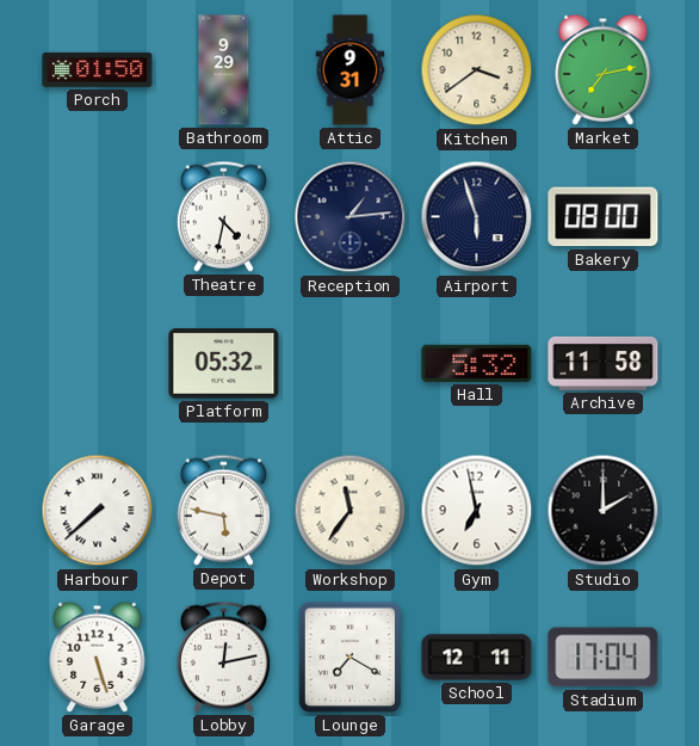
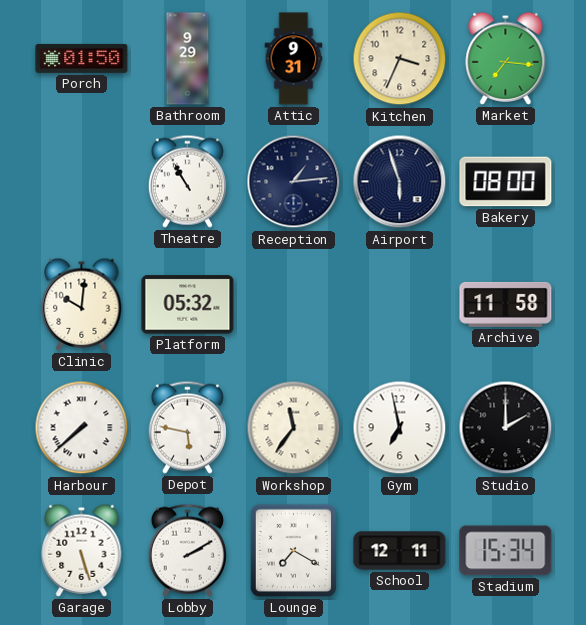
Kitchen: 3:39 -> 3:34 (400, 59)
Market: 7:13 -> 7:16 (506, 58)
Theatre: 4:32 -> 10:55 (187, 181)
Clinic: none -> 10:01 (82, 304)
Hall: 5:32 -> none (477, 363)
Lobby: 12:13 -> 2:10 (187, 550)
Stadium: 17:04 -> 15:34 (506, 551)
